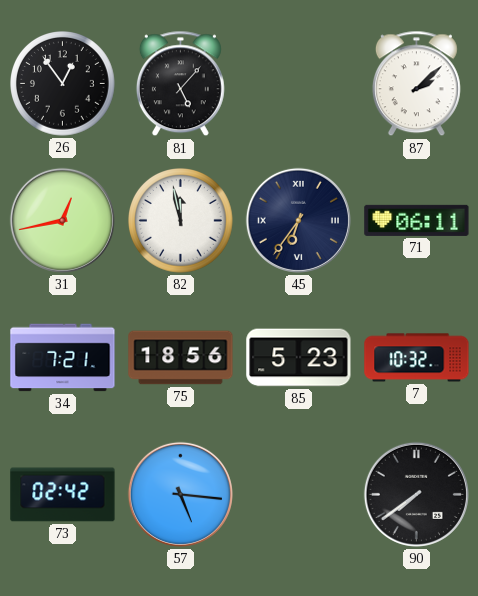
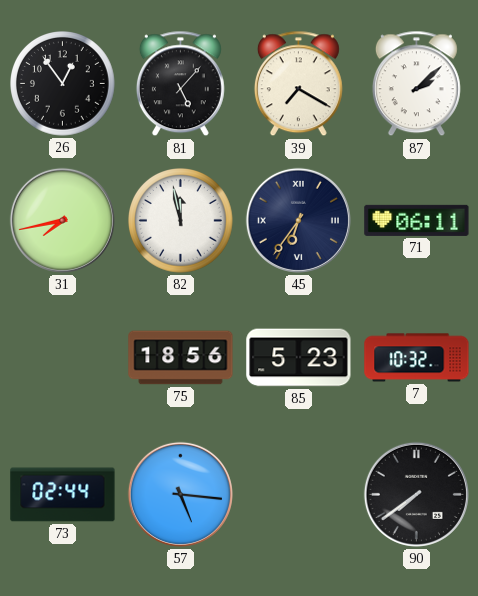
39: none -> 7:20 (298, 84)
31: 12:43 -> 7:43 (62, 220)
34: 7:21 -> none (63, 358)
73: 02:42 -> 02:44 (63, 495)
